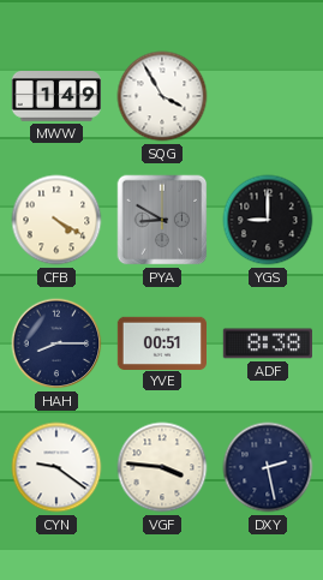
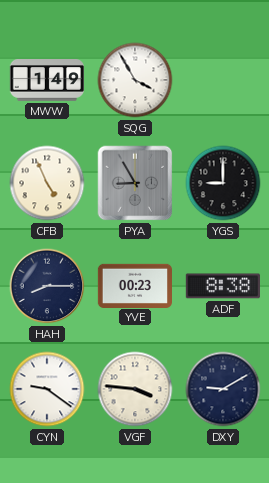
CFB: 4:20 -> 4:56 (47, 183)
PYA: 8:50 -> 8:55 (135, 183)
YVE: 00:51 -> 00:23 (134, 285)
DXY: 2:28 -> 9:10 (223, 389)
